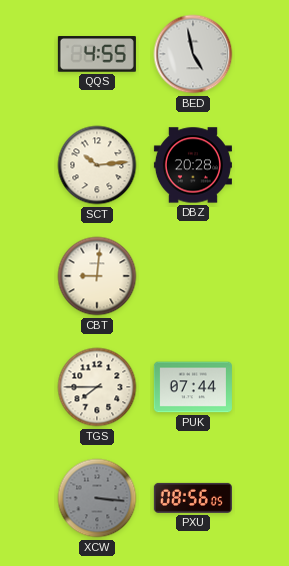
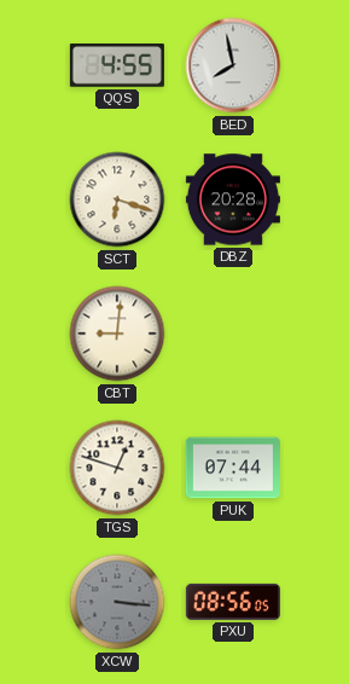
BED: 4:58 -> 7:58 (233, 65)
SCT: 10:14 -> 6:18 (117, 199)
TGS: 7:45 -> 12:48 (117, 468)
